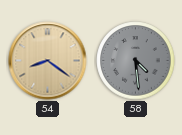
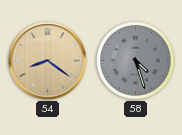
58: 4:29 -> 4:27 (136, 61)
